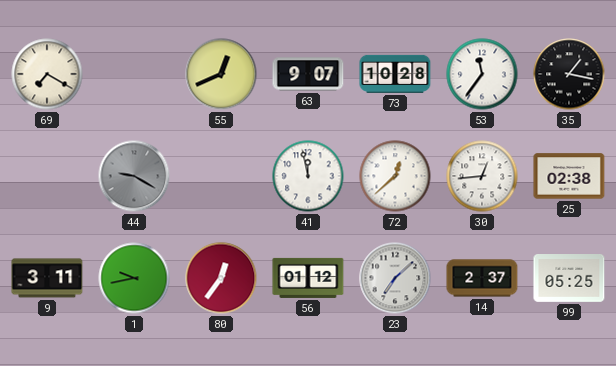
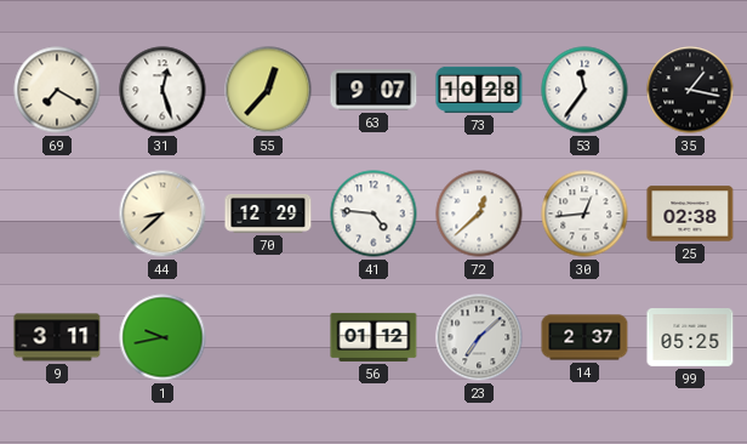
31: none -> 12:27 (162, 90)
55: 12:41 -> 12:37 (268, 90)
44: 9:20 -> 8:38 (162, 214)
44 dial: grey -> cream (162, 214)
70: none -> 12:29 (268, 214)
41: 11:58 -> 4:46 (373, 214)
80: 12:36 -> none (221, 278)
